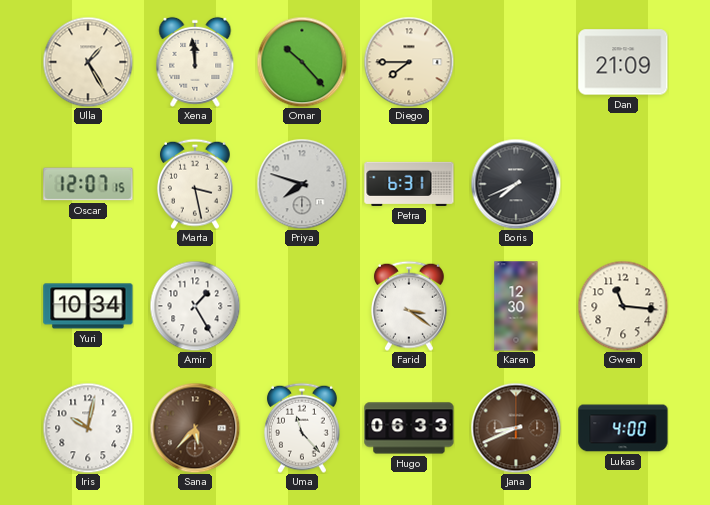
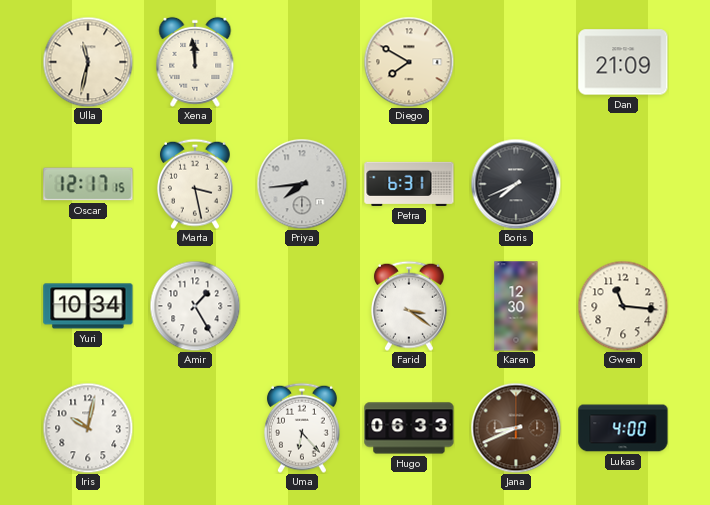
Ulla: 1:25 -> 11:32 (88, 62)
Omar: 10:23 -> none (302, 62)
Diego: 7:45 -> 7:50 (409, 62)
Oscar: 12:07 -> 12:17 (88, 184)
Priya: 7:48 -> 7:44 (302, 184)
Sana: 5:37 -> none (195, 428)
Uma: 11:23 -> 6:23 (302, 428)
